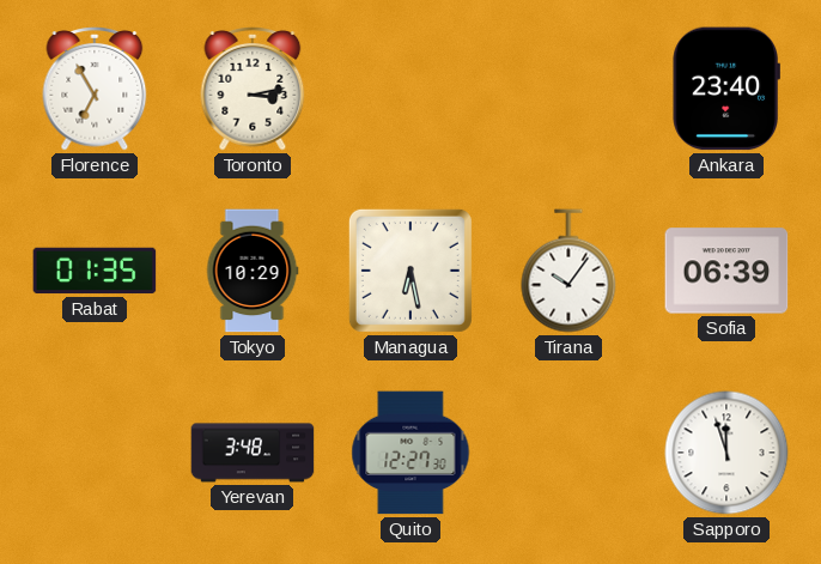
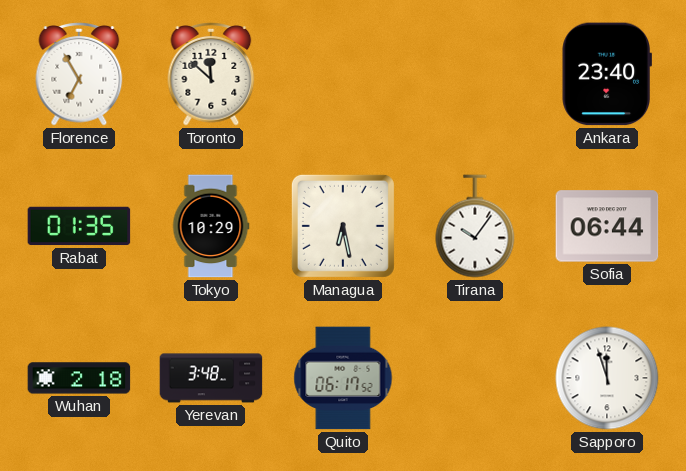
Toronto: 3:13 -> 11:52 (211, 75)
Sofia: 06:39 -> 06:44 (607, 226)
Wuhan: none -> 2:18 (79, 378)
Quito: 12:27 -> 06:17 (343, 378)
